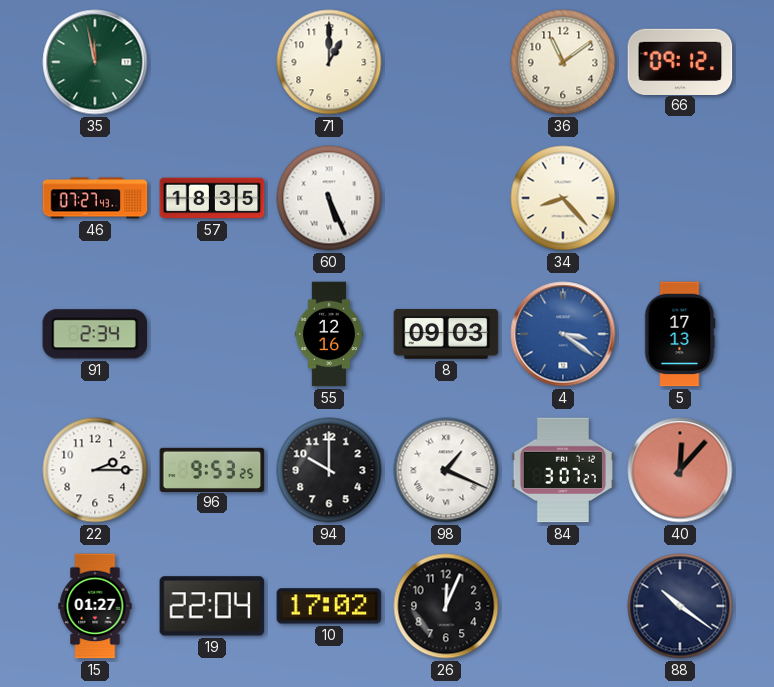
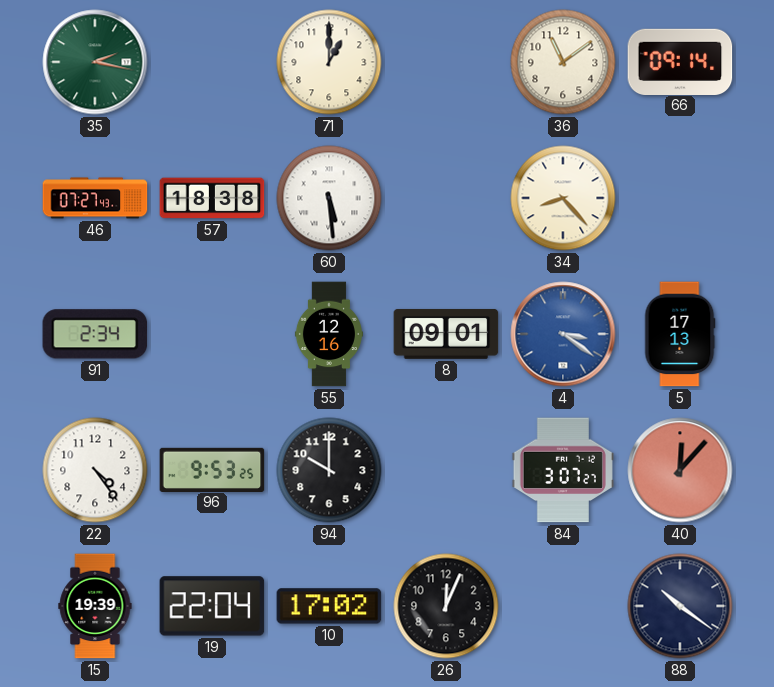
35: 11:58 -> 2:17 (95, 62)
66: 09:12 -> 09:14 (680, 61)
57: 18:35 -> 18:38 (212, 198)
60: 5:26 -> 5:29 (329, 198)
8: 09:03 -> 09:01 (446, 334)
22: 2:15 -> 4:24 (95, 470)
98: 1:19 -> none (446, 470)
15: 01:27 -> 19:39 (95, 606)
